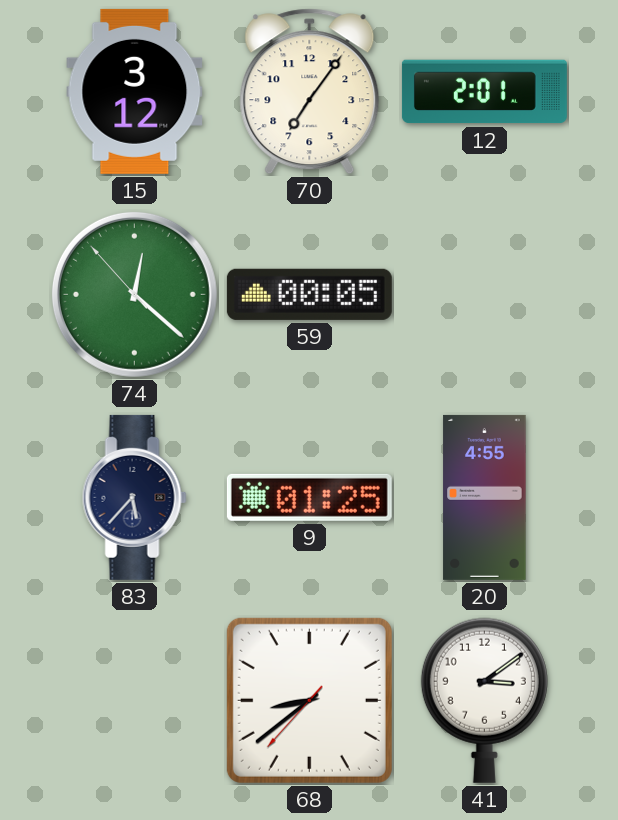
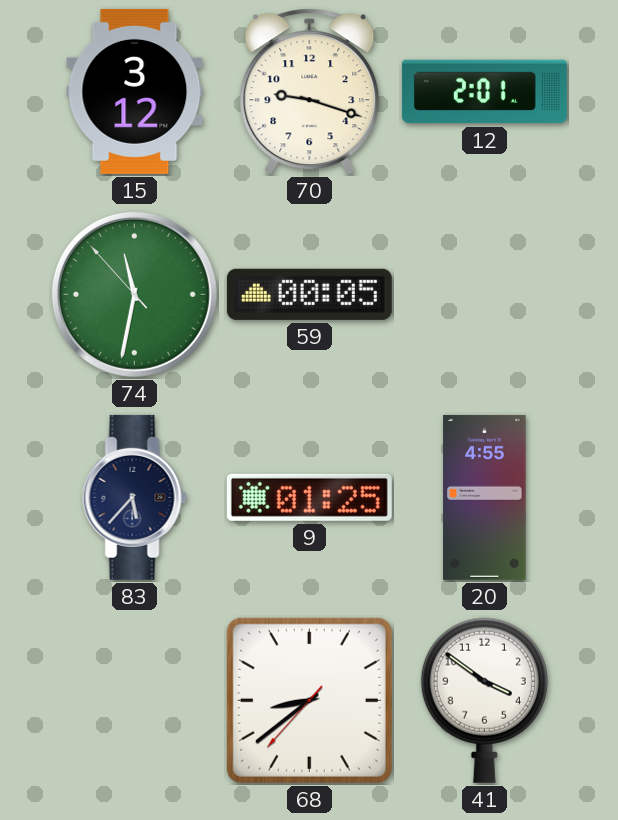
70: 7:06 -> 9:18 (310, 92)
74: 12:21 -> 11:31 (134, 294)
41: 3:09 -> 3:51 (484, 700)
